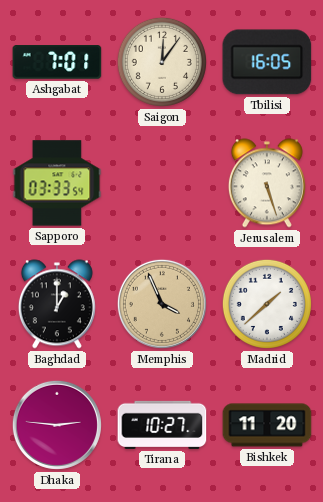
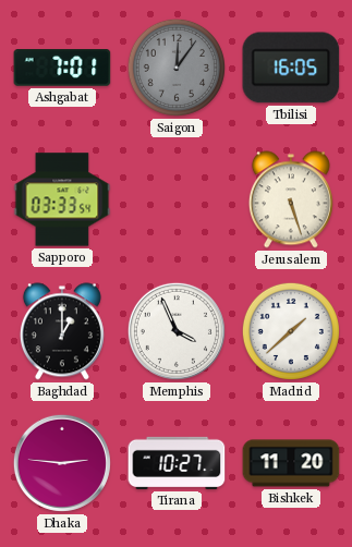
Saigon dial: cream -> grey (177, 68)
Memphis dial: champagne -> white (177, 331)
